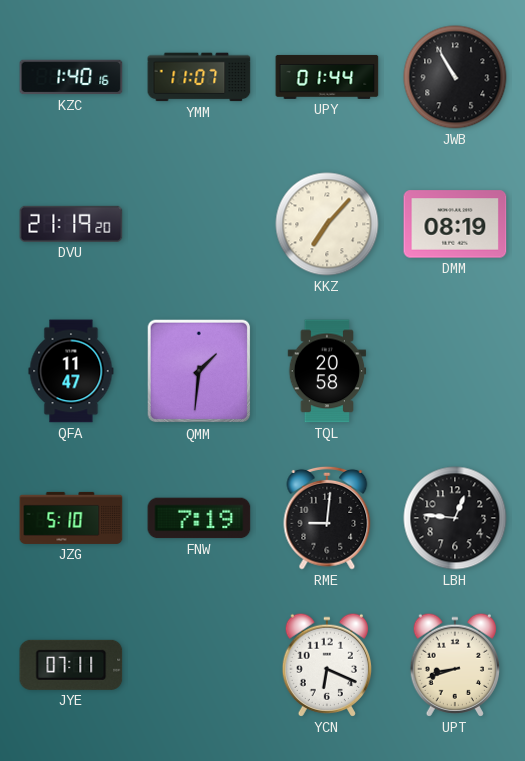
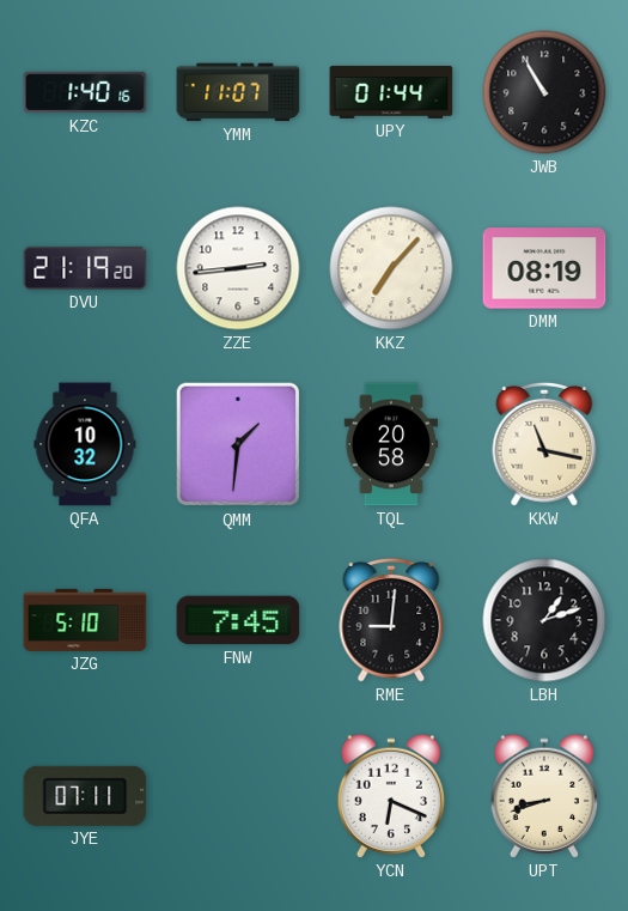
ZZE: none -> 2:44 (238, 268)
QFA: 11:47 -> 10:32 (85, 444)
KKW: none -> 11:17 (544, 444)
FNW: 7:19 -> 7:45 (238, 620)
LBH: 12:46 -> 1:12 (544, 620)
